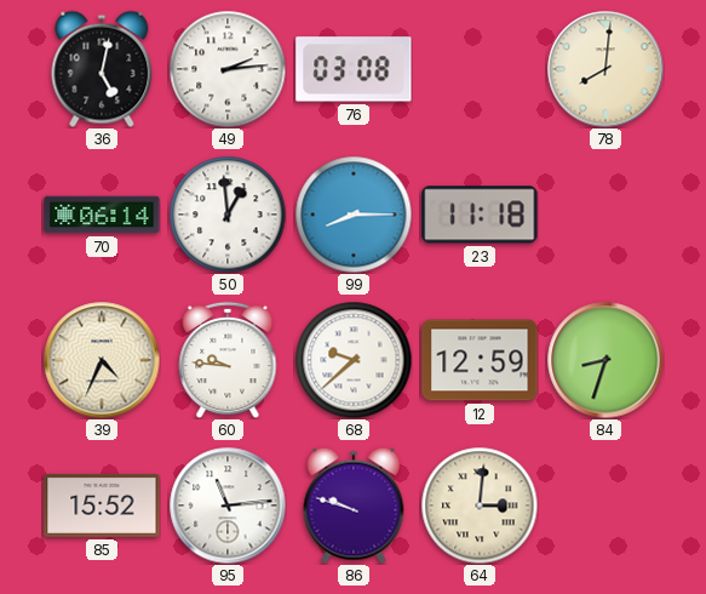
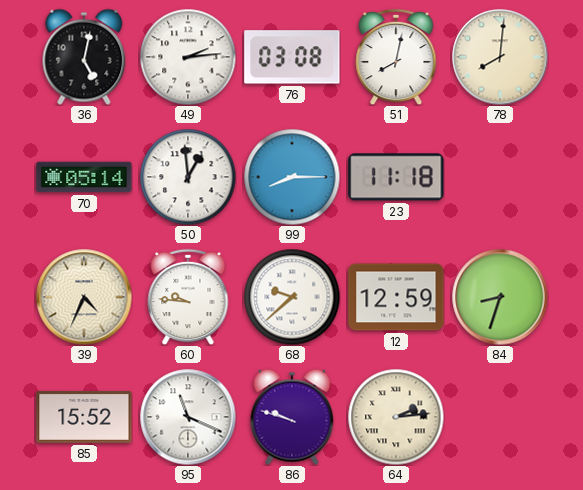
51: none -> 8:02 (396, 57)
70: 06:14 -> 05:14 (84, 177)
95: 11:14 -> 11:19 (188, 417)
64: 3:01 -> 2:14 (396, 417)
